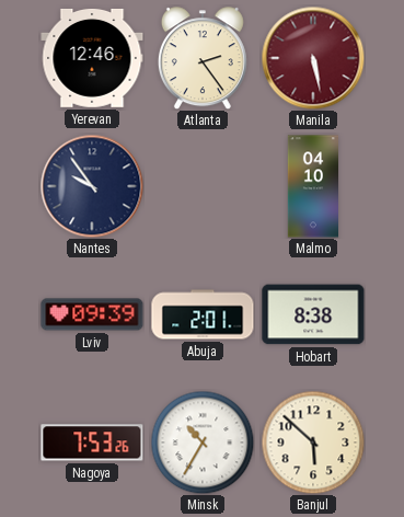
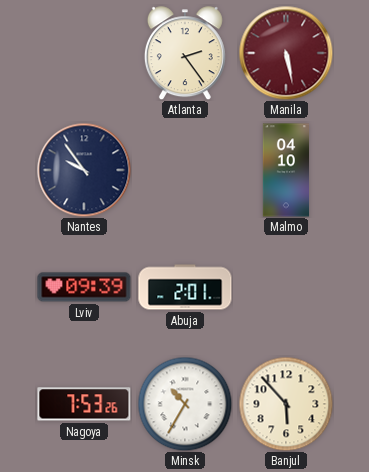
Yerevan: 12:46 -> none (92, 58)
Hobart: 8:38 -> none (313, 314)
Banjul: 5:52 -> 5:53 (286, 404)
